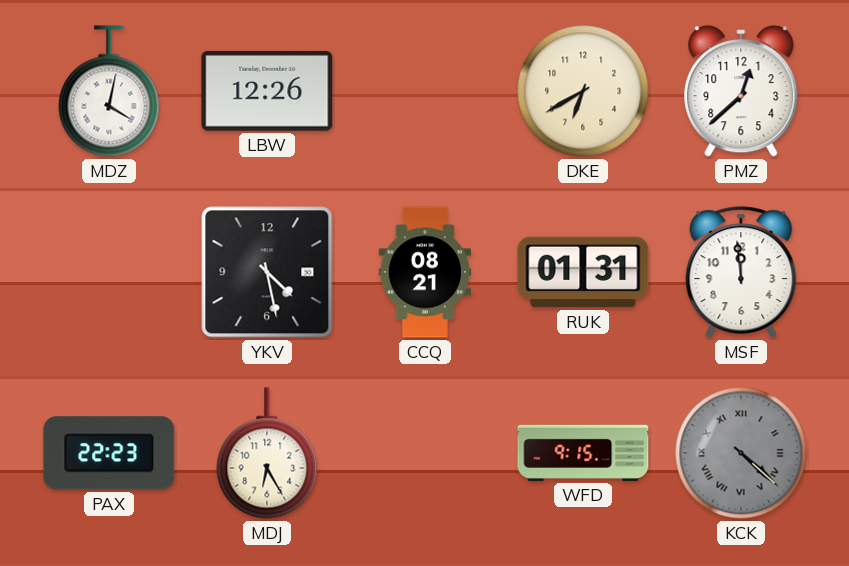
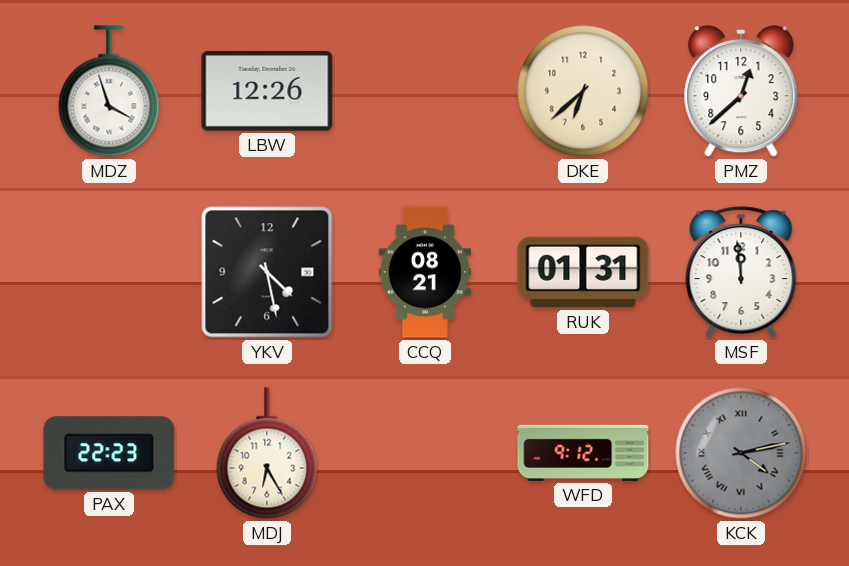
MDZ: 4:02 -> 3:57 (109, 91)
DKE: 6:40 -> 6:38 (583, 91)
WFD: 9:15 -> 9:12 (583, 453)
KCK: 4:22 -> 4:13 (741, 453)
